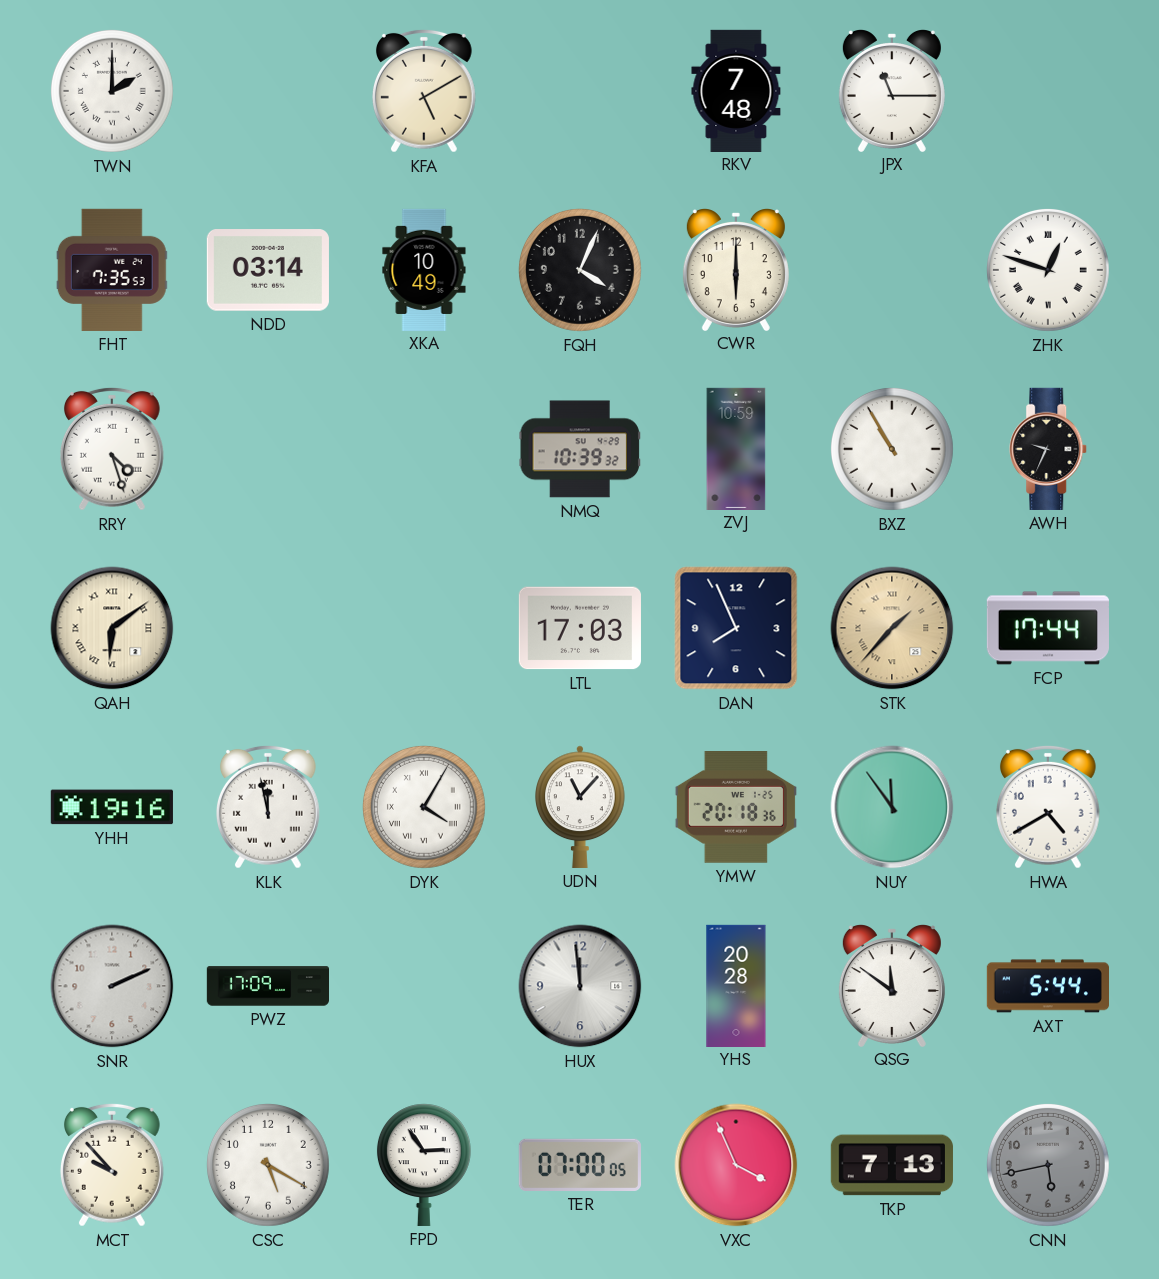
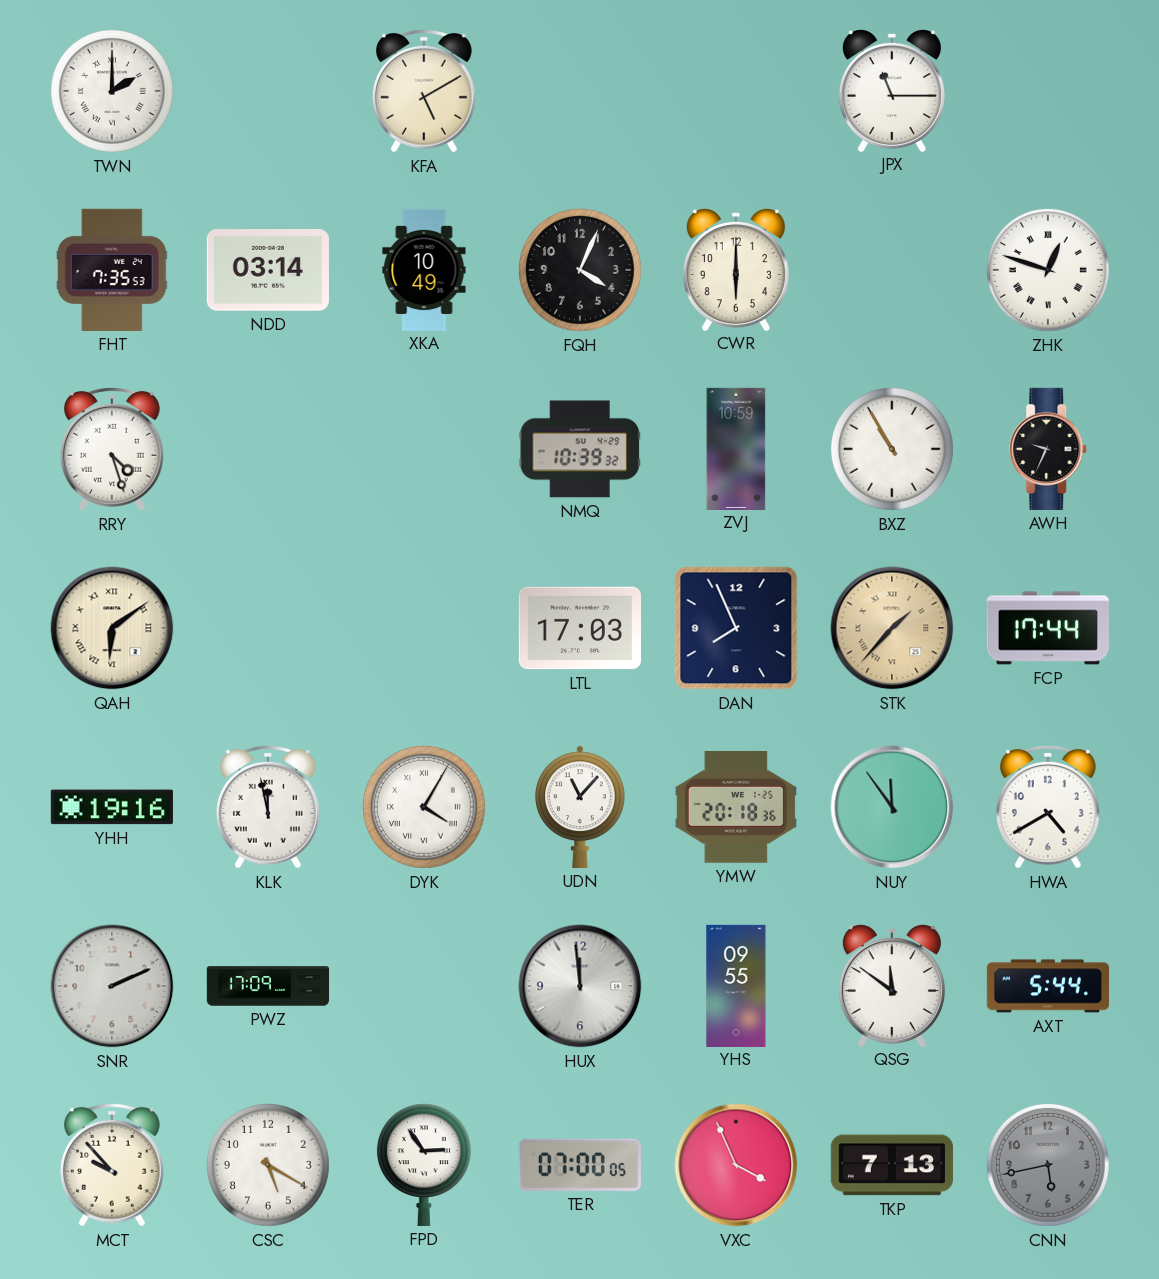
RKV: 7:48 -> none (736, 90)
YHS: 20:28 -> 09:55 (736, 985)
